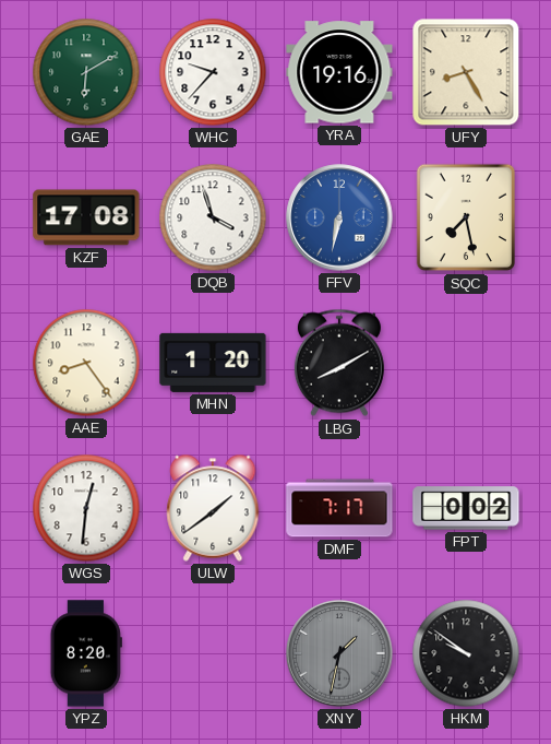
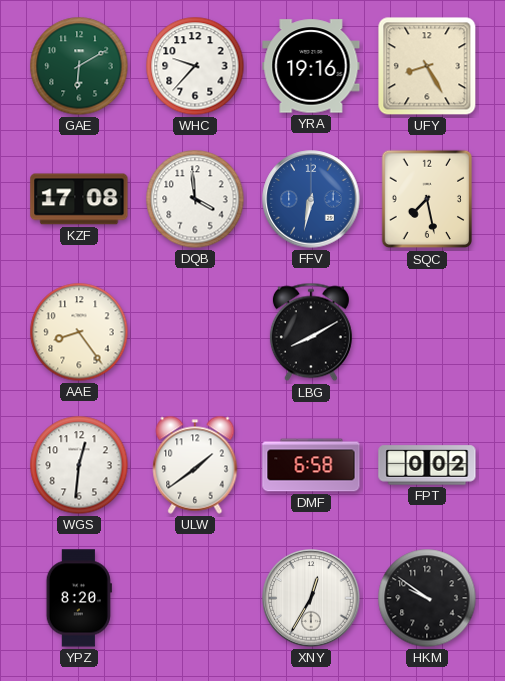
DQB: 3:57 -> 3:59 (195, 199)
MHN: 1:20 -> none (213, 363)
DMF: 7:17 -> 6:58 (311, 465)
XNY: 1:32 -> 12:35 (311, 598)
XNY dial: grey -> white (311, 598)
